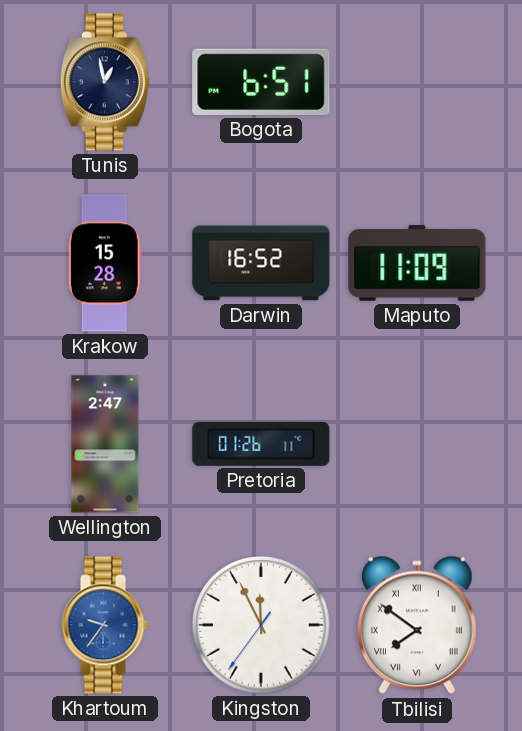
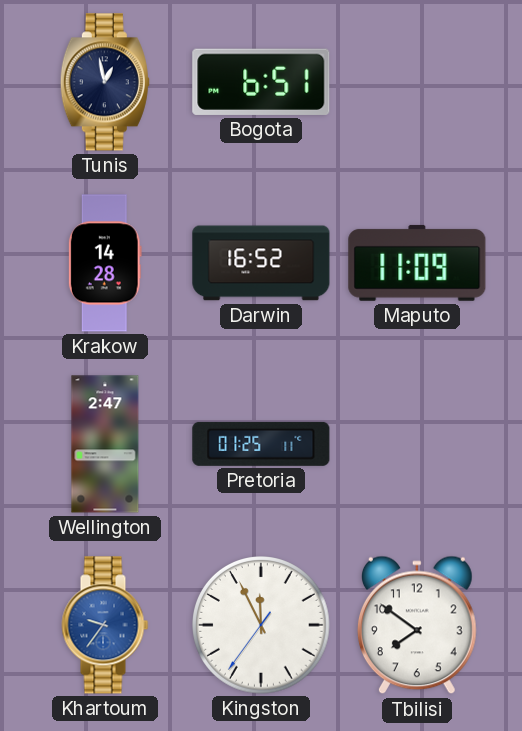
Krakow: 15:28 -> 14:28 (105, 263)
Pretoria: 01:26 -> 01:25 (261, 444)
Tbilisi numerals: Roman -> Arabic (417, 625)
